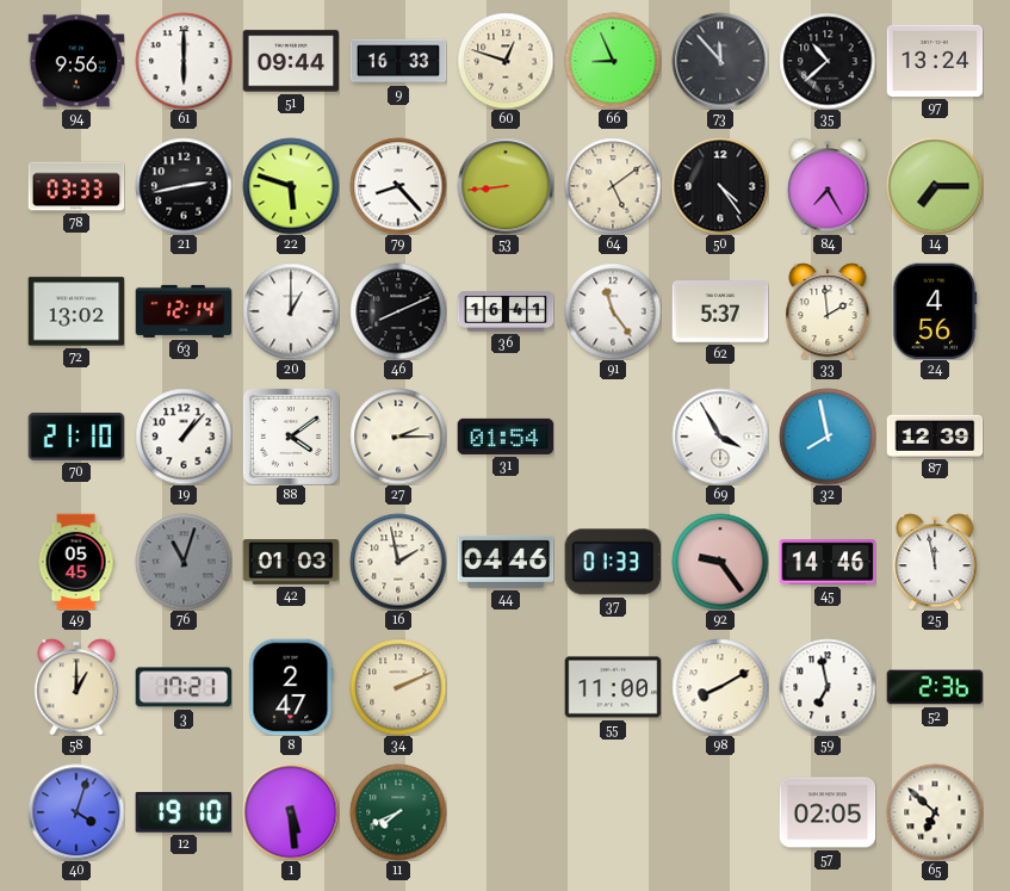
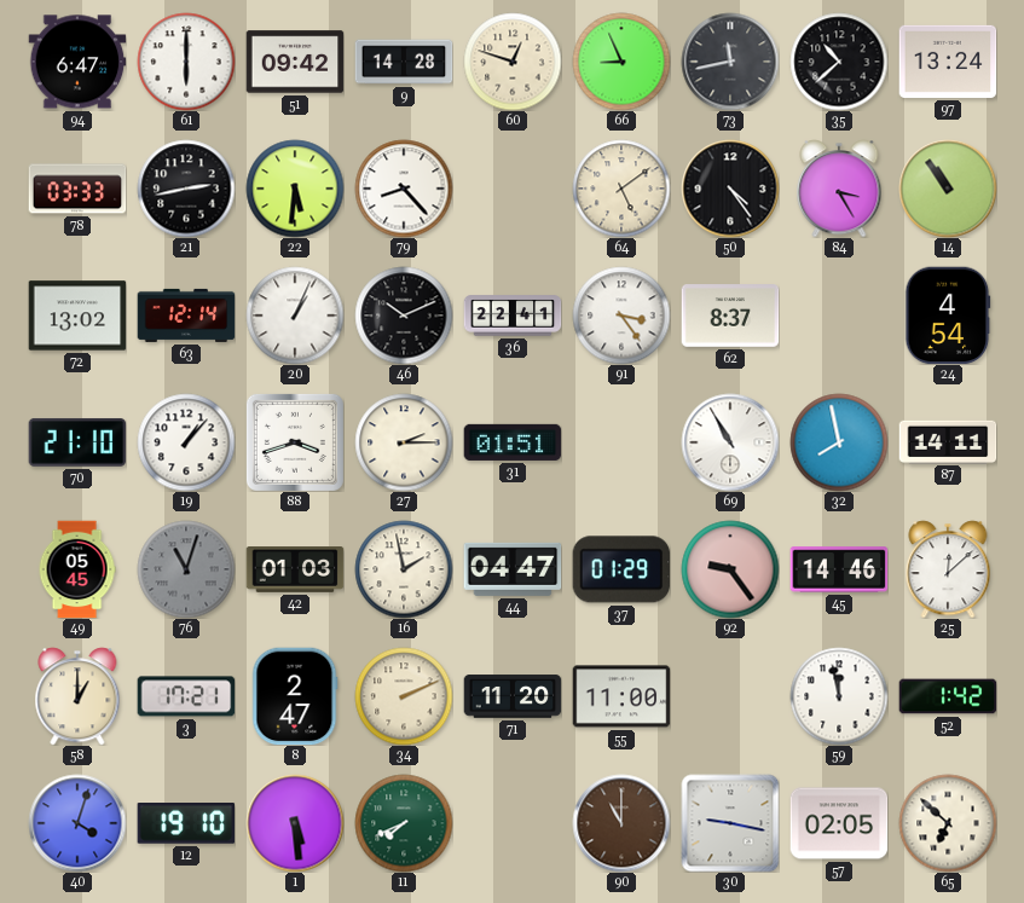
94: 9:56 -> 6:47 (77, 62)
51: 09:44 -> 09:42 (295, 62)
9: 16:33 -> 14:28 (404, 62)
73: 11:53 -> 11:43 (730, 62)
22: 5:48 -> 5:31 (295, 189)
53: 8:44 -> none (506, 186)
84: 7:25 -> 3:25 (839, 189)
14: 7:15 -> 10:54 (948, 189)
20: 1:00 -> 1:04 (295, 316)
46: 8:11 -> 10:11 (404, 316)
36: 16:41 -> 22:41 (513, 316)
91: 11:24 -> 3:24 (621, 316)
62: 5:37 -> 8:37 (730, 316)
33: 1:59 -> none (828, 311)
24: 4:56 -> 4:54 (948, 316)
88: 4:09 -> 3:42 (295, 442)
31: 01:54 -> 01:51 (513, 442)
69: 3:55 -> 10:55 (730, 442)
87: 12:39 -> 14:11 (948, 441)
44: 04:46 -> 04:47 (513, 569)
37: 01:33 -> 01:29 (621, 569)
25: 11:58 -> 12:08 (948, 569)
71: none -> 11:20 (513, 696)
98: 8:10 -> none (720, 687)
59: 6:58 -> 11:58 (839, 696)
52: 2:36 -> 1:42 (948, 696)
90: none -> 11:00 (621, 823)
30: none -> 9:17 (730, 823)
